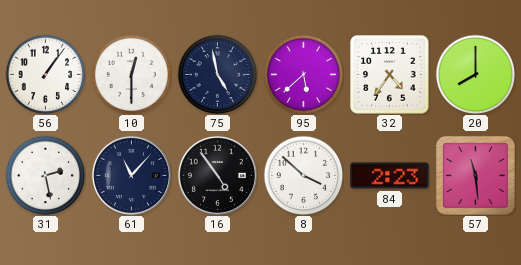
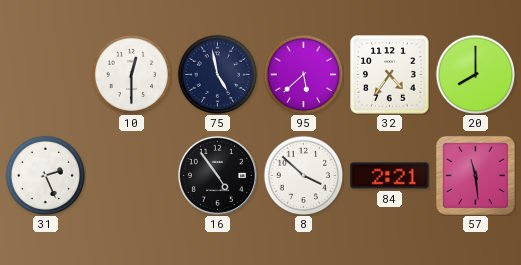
56: 1:06 -> none (45, 74)
31: 2:28 -> 2:26 (45, 175)
61: 11:07 -> none (131, 175)
84: 2:23 -> 2:21 (390, 176)
